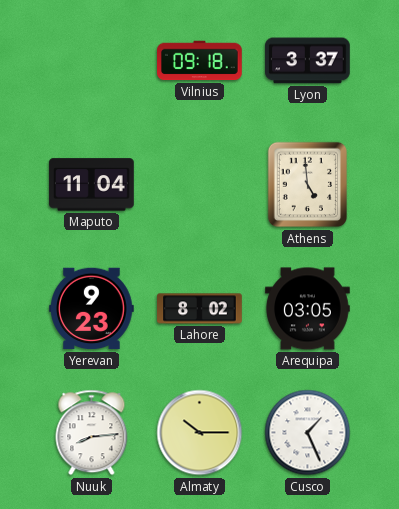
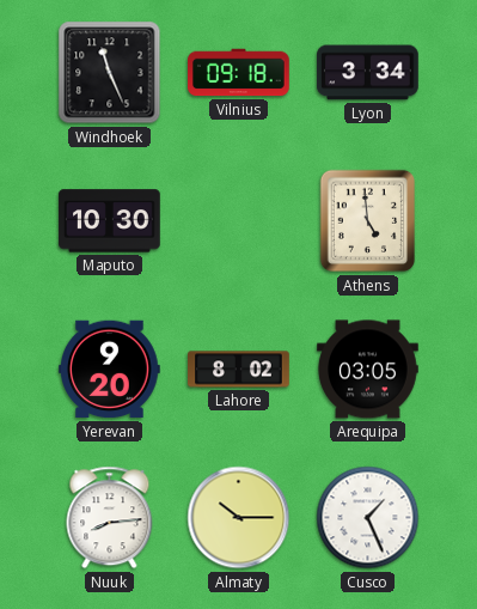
Windhoek: none -> 11:26 (110, 73)
Lyon: 3:37 -> 3:34 (368, 73)
Maputo: 11:04 -> 10:30 (110, 221)
Yerevan: 9:23 -> 9:20 (110, 370)
